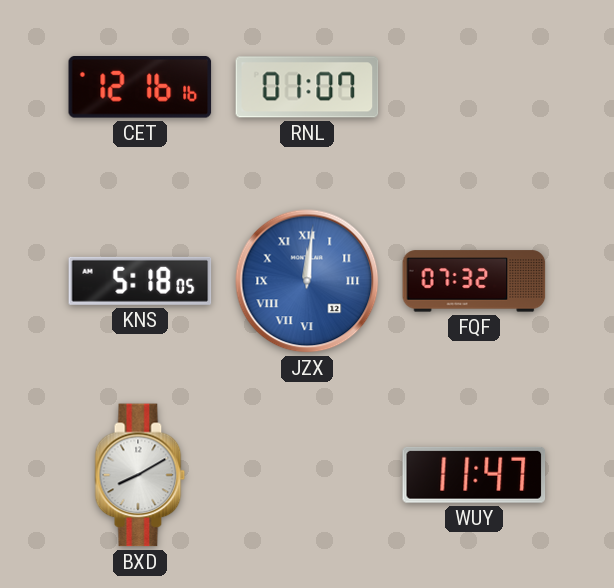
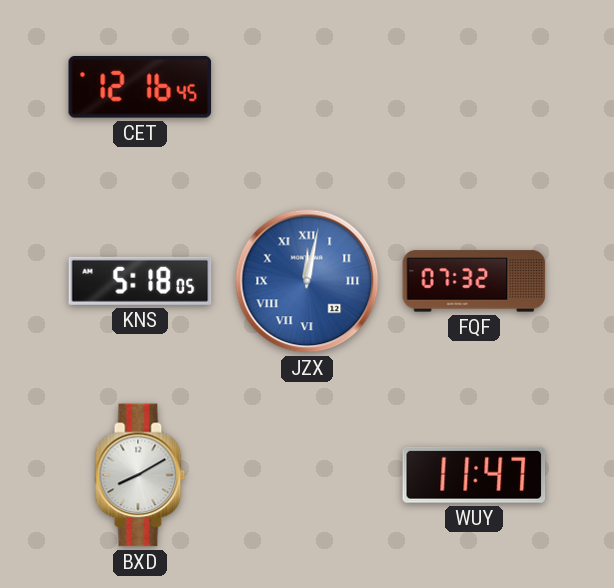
CET: 12:16:16 -> 12:16:45 (140, 88)
RNL: 01:07 -> none (307, 87)
JZX: 12:01 -> 12:02 (307, 281)
